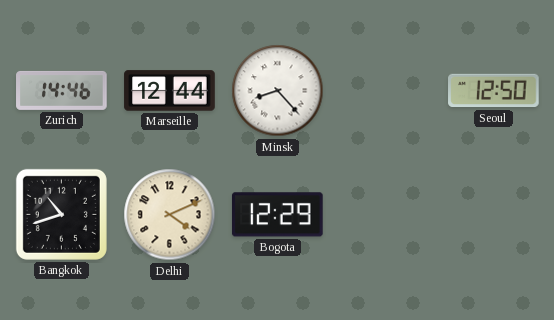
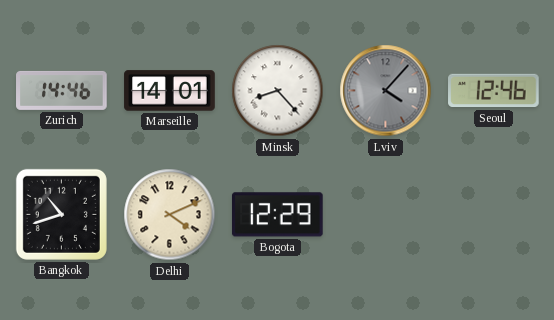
Marseille: 12:44 -> 14:01 (170, 91)
Lviv: none -> 4:07 (386, 91)
Seoul: 12:50 -> 12:46 (494, 91)
